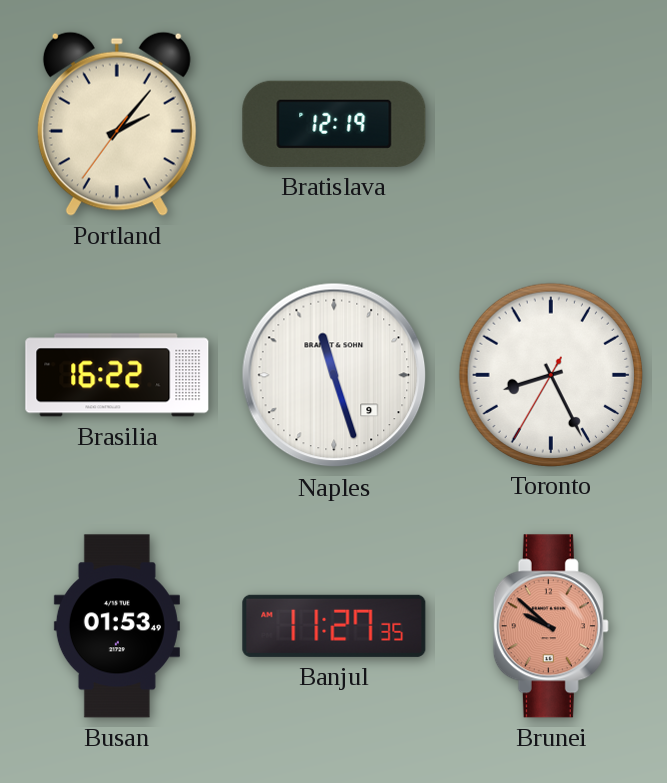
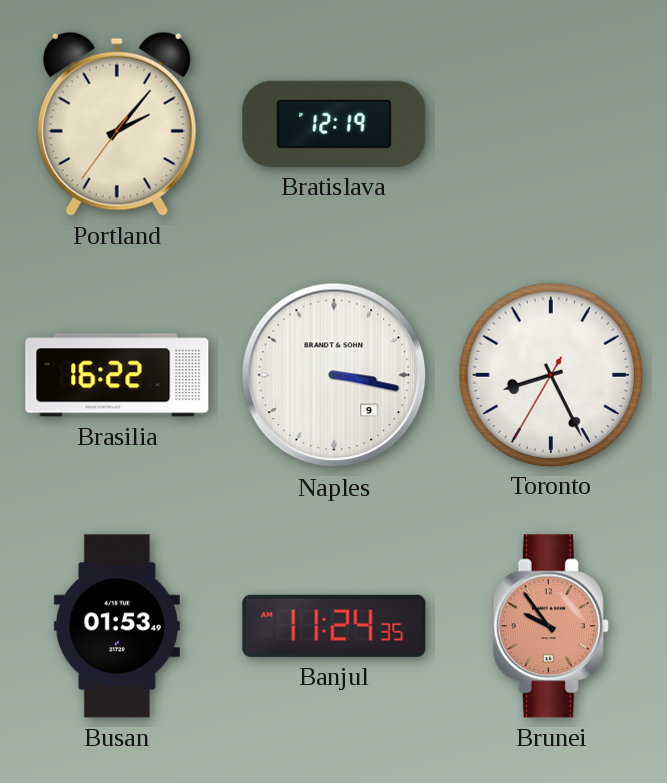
Naples: 11:27 -> 3:17 (334, 375)
Banjul: 11:27 -> 11:24 (334, 626)
Brunei: 9:52 -> 9:54 (551, 626)
